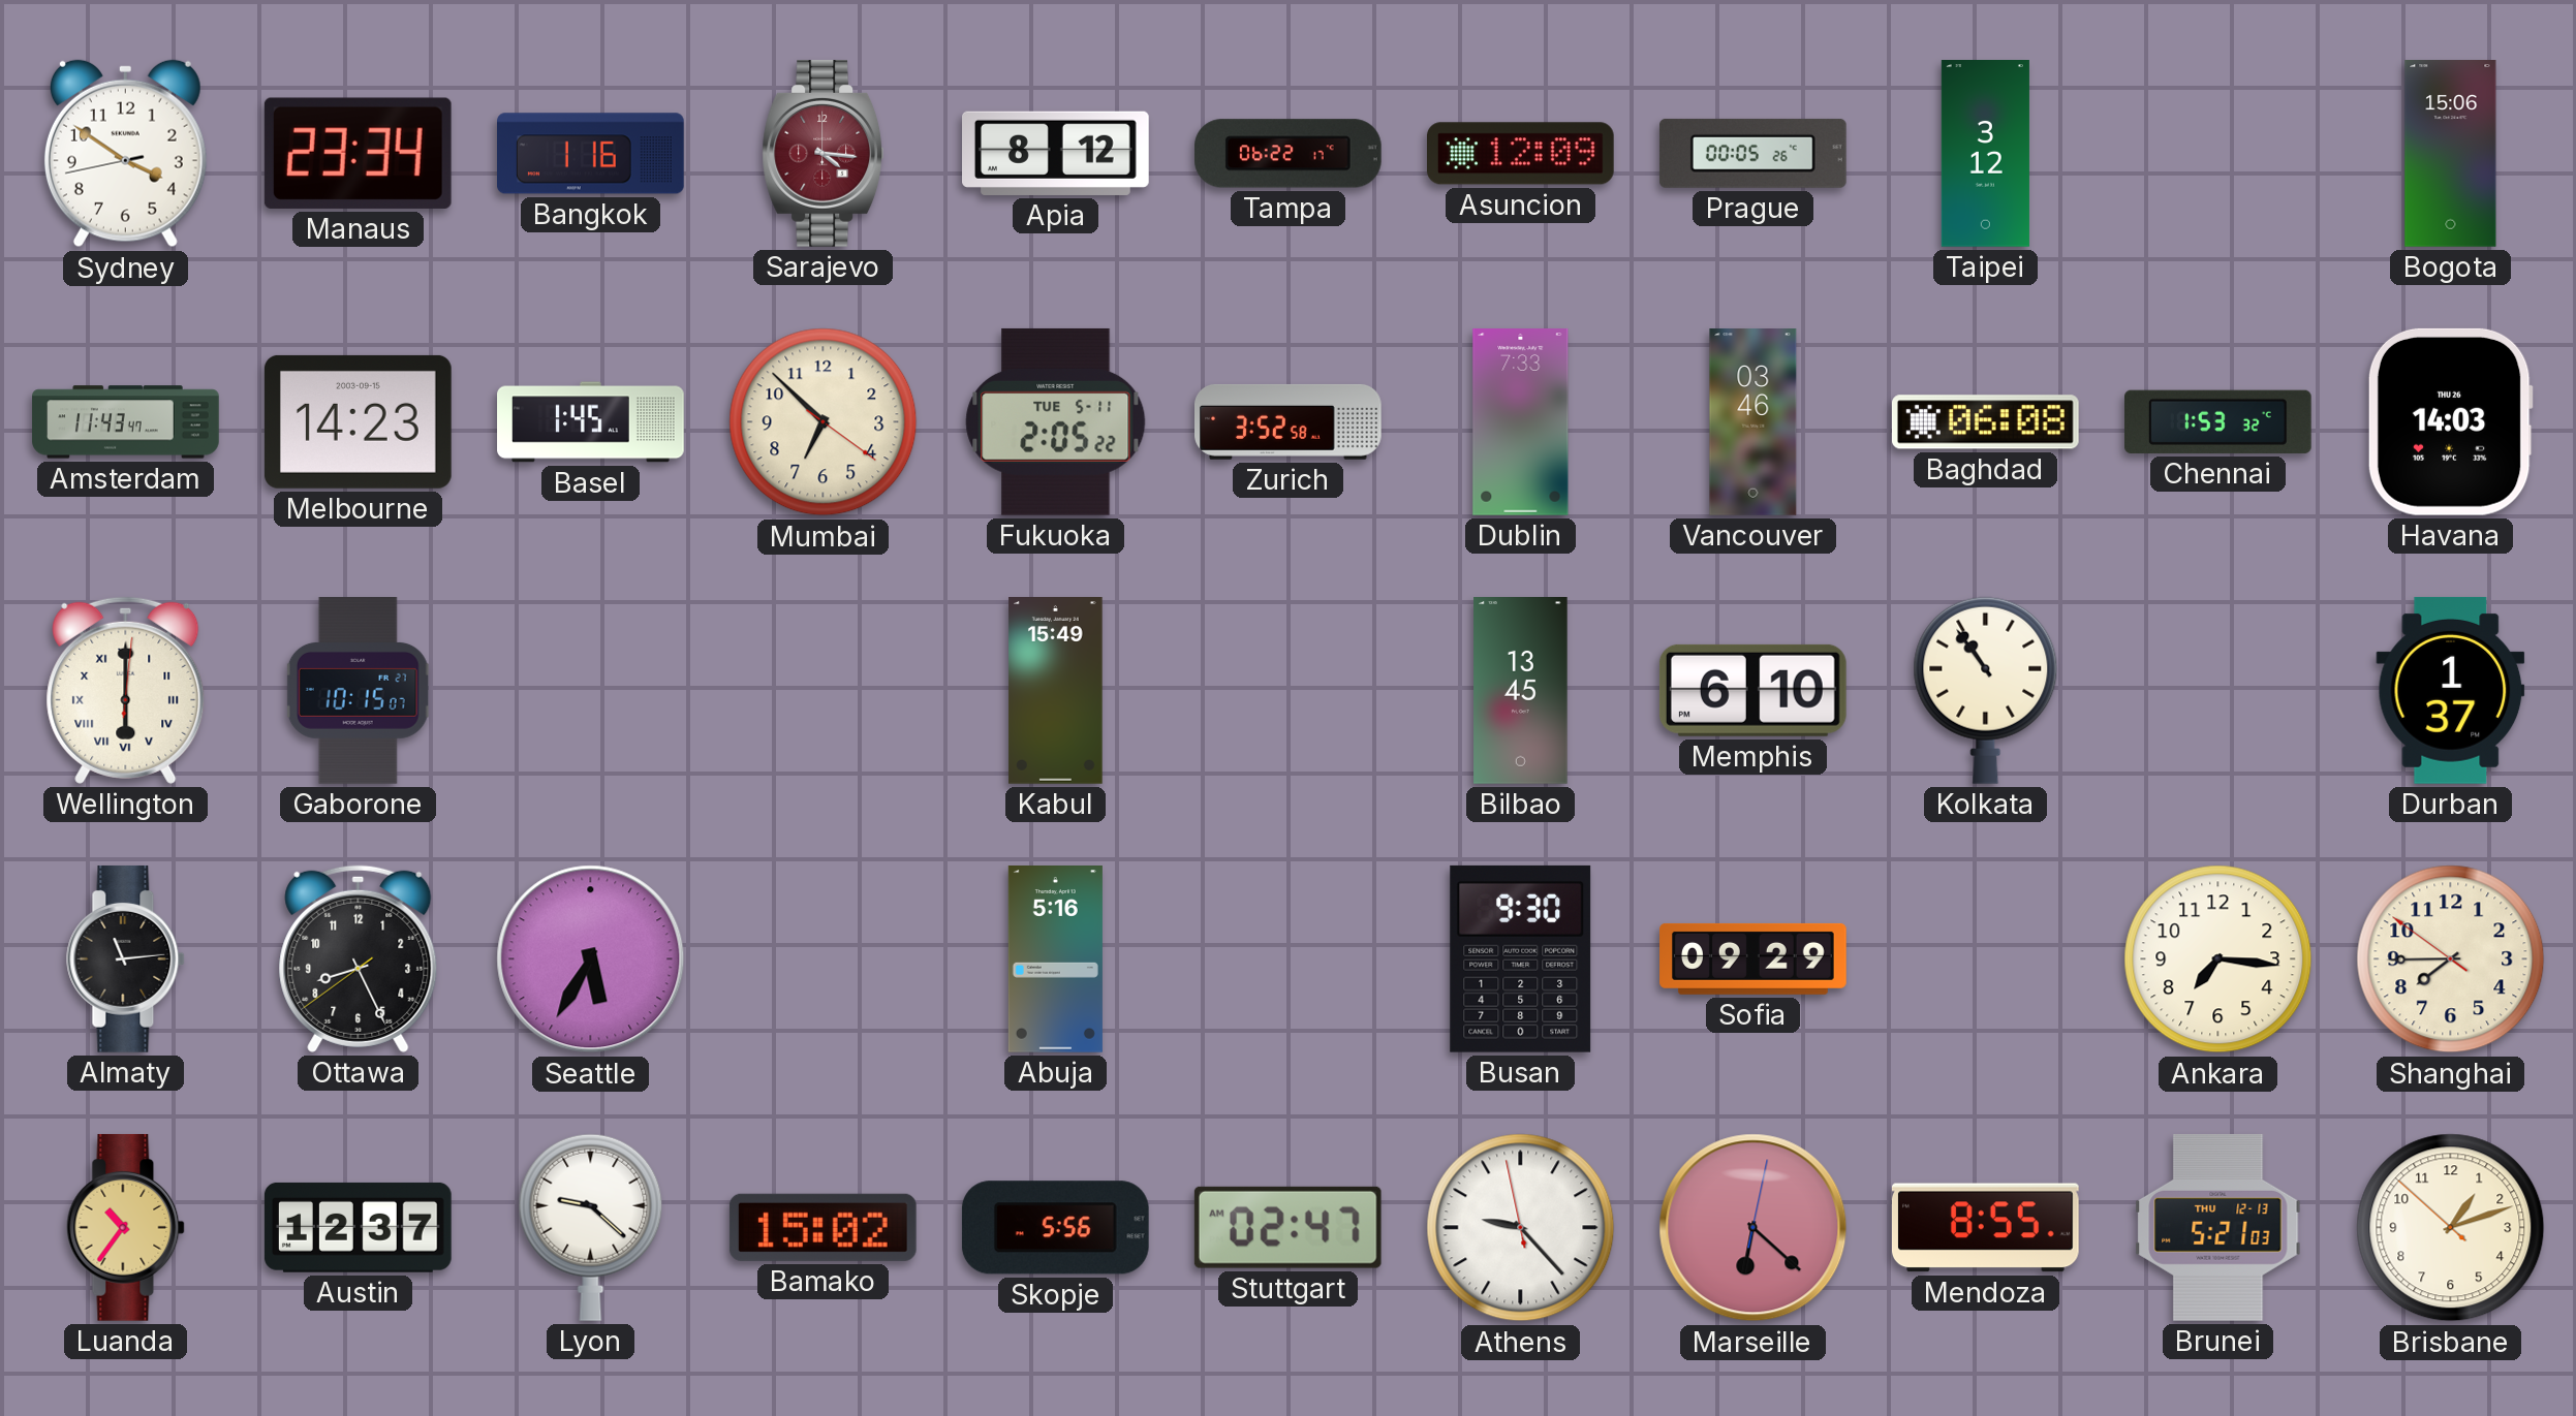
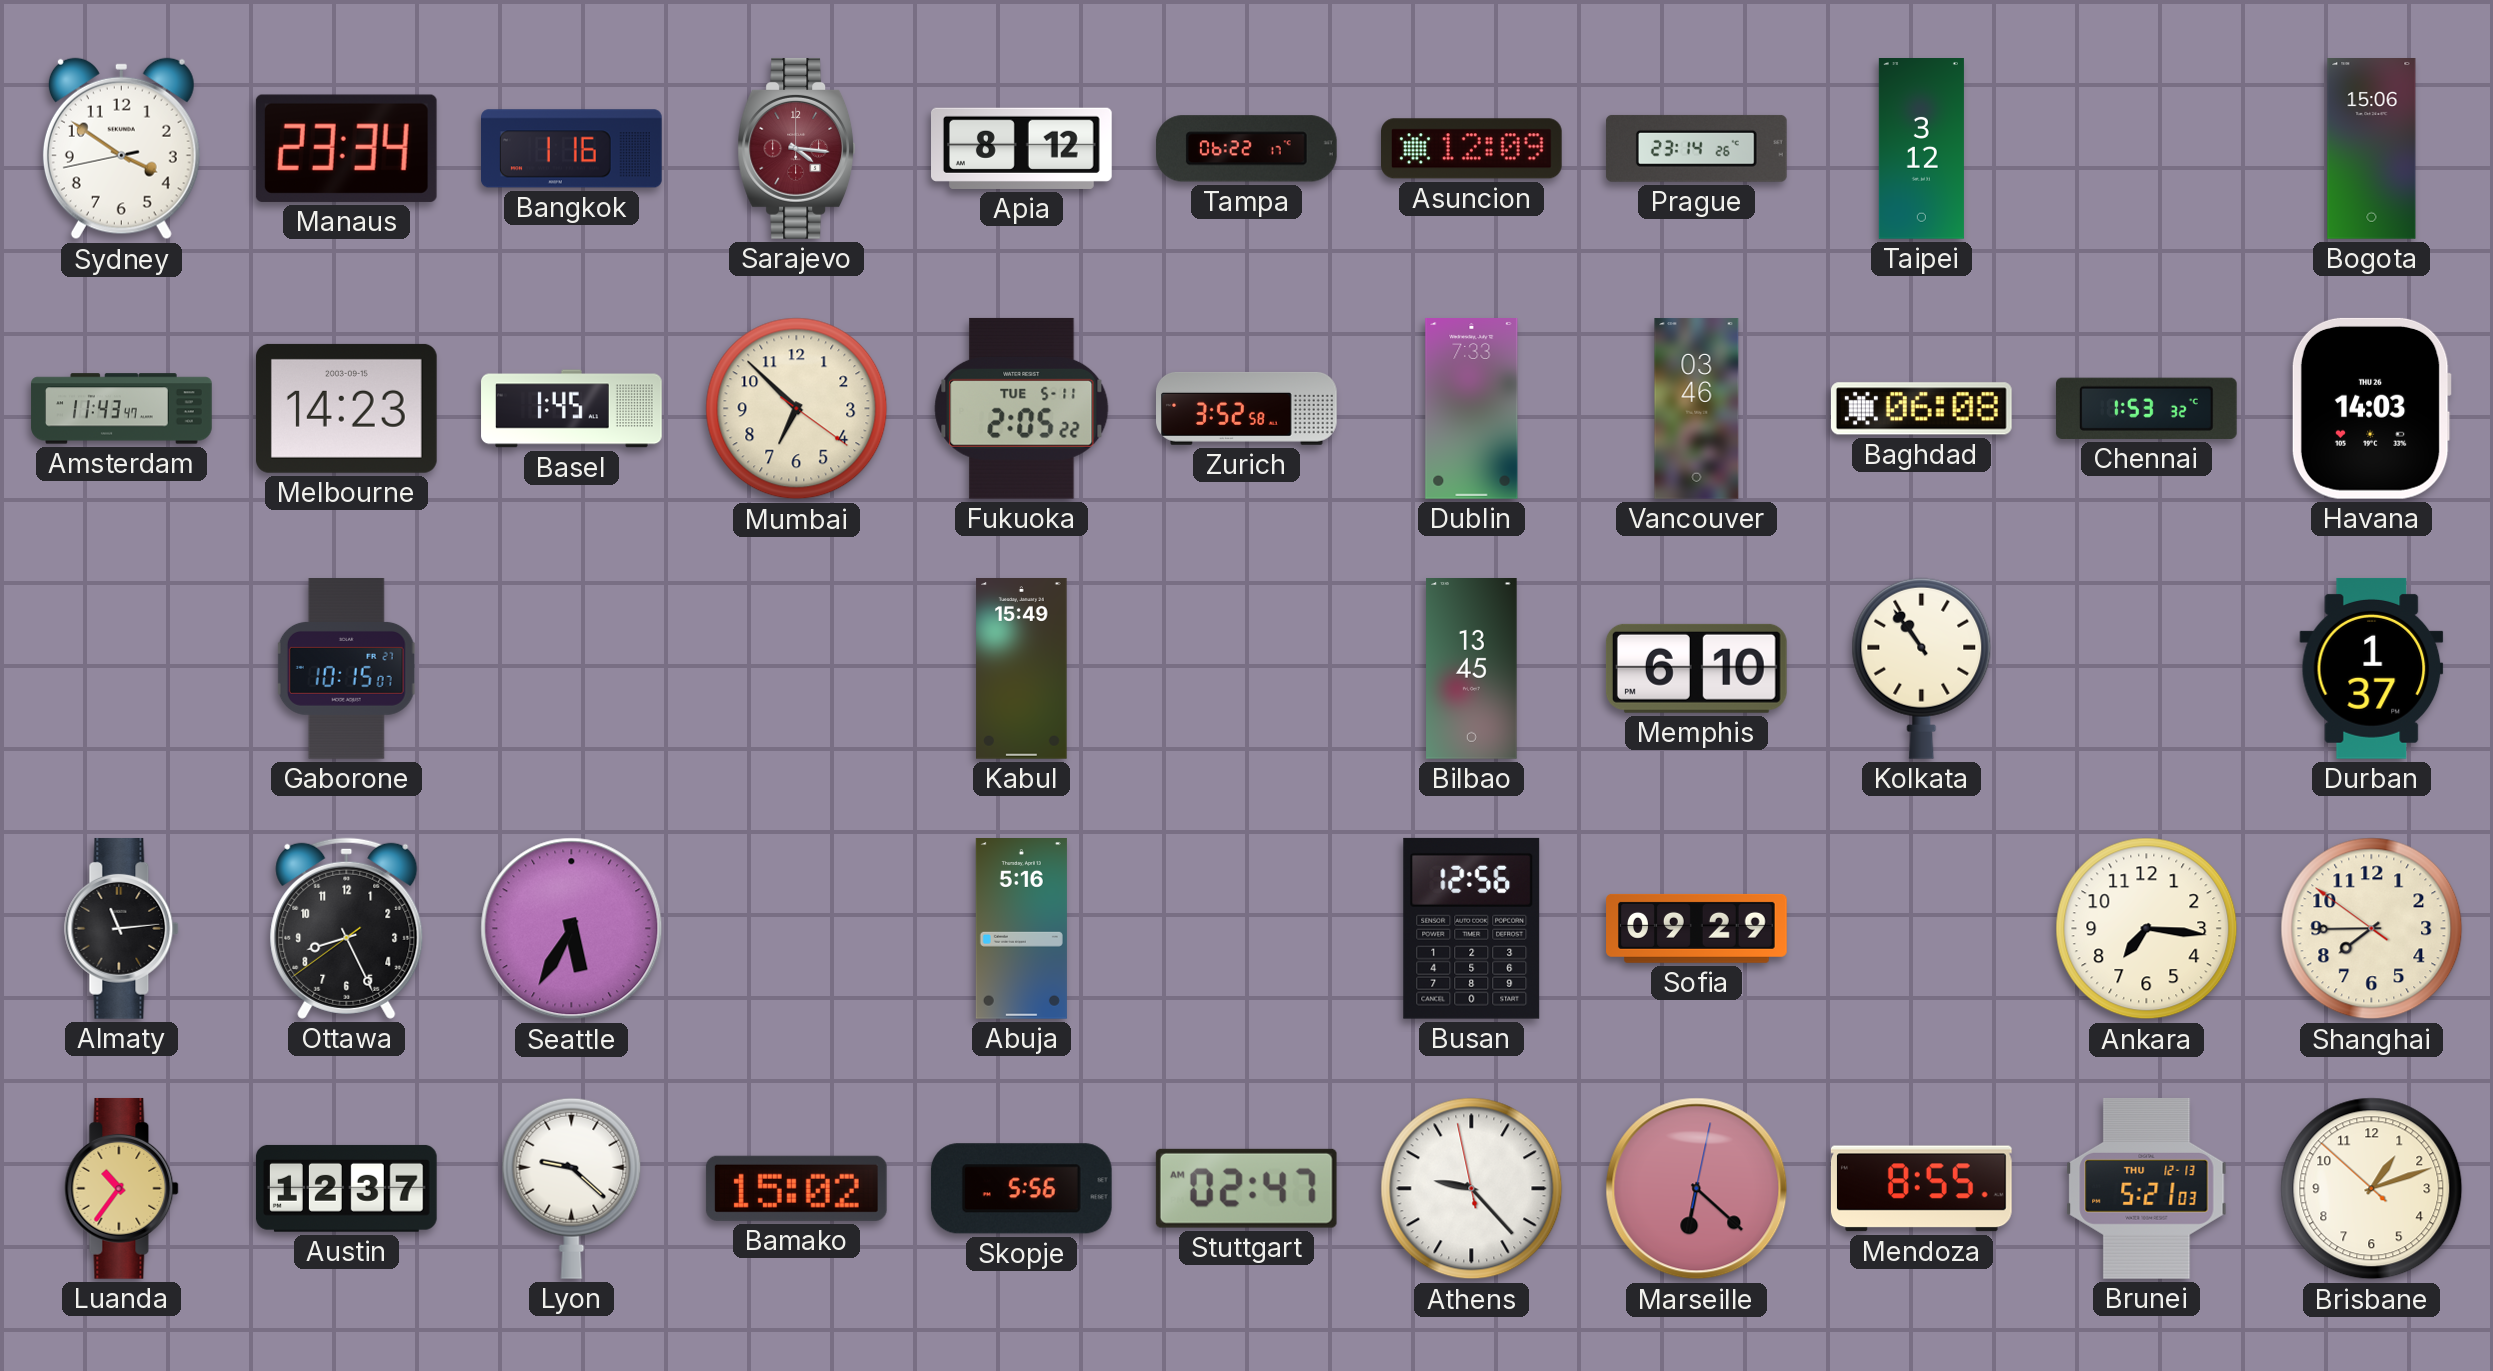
Prague: 00:05 -> 23:14 (1696, 148)
Wellington: 6:00 -> none (126, 690)
Busan: 9:30 -> 12:56 (1472, 928)
